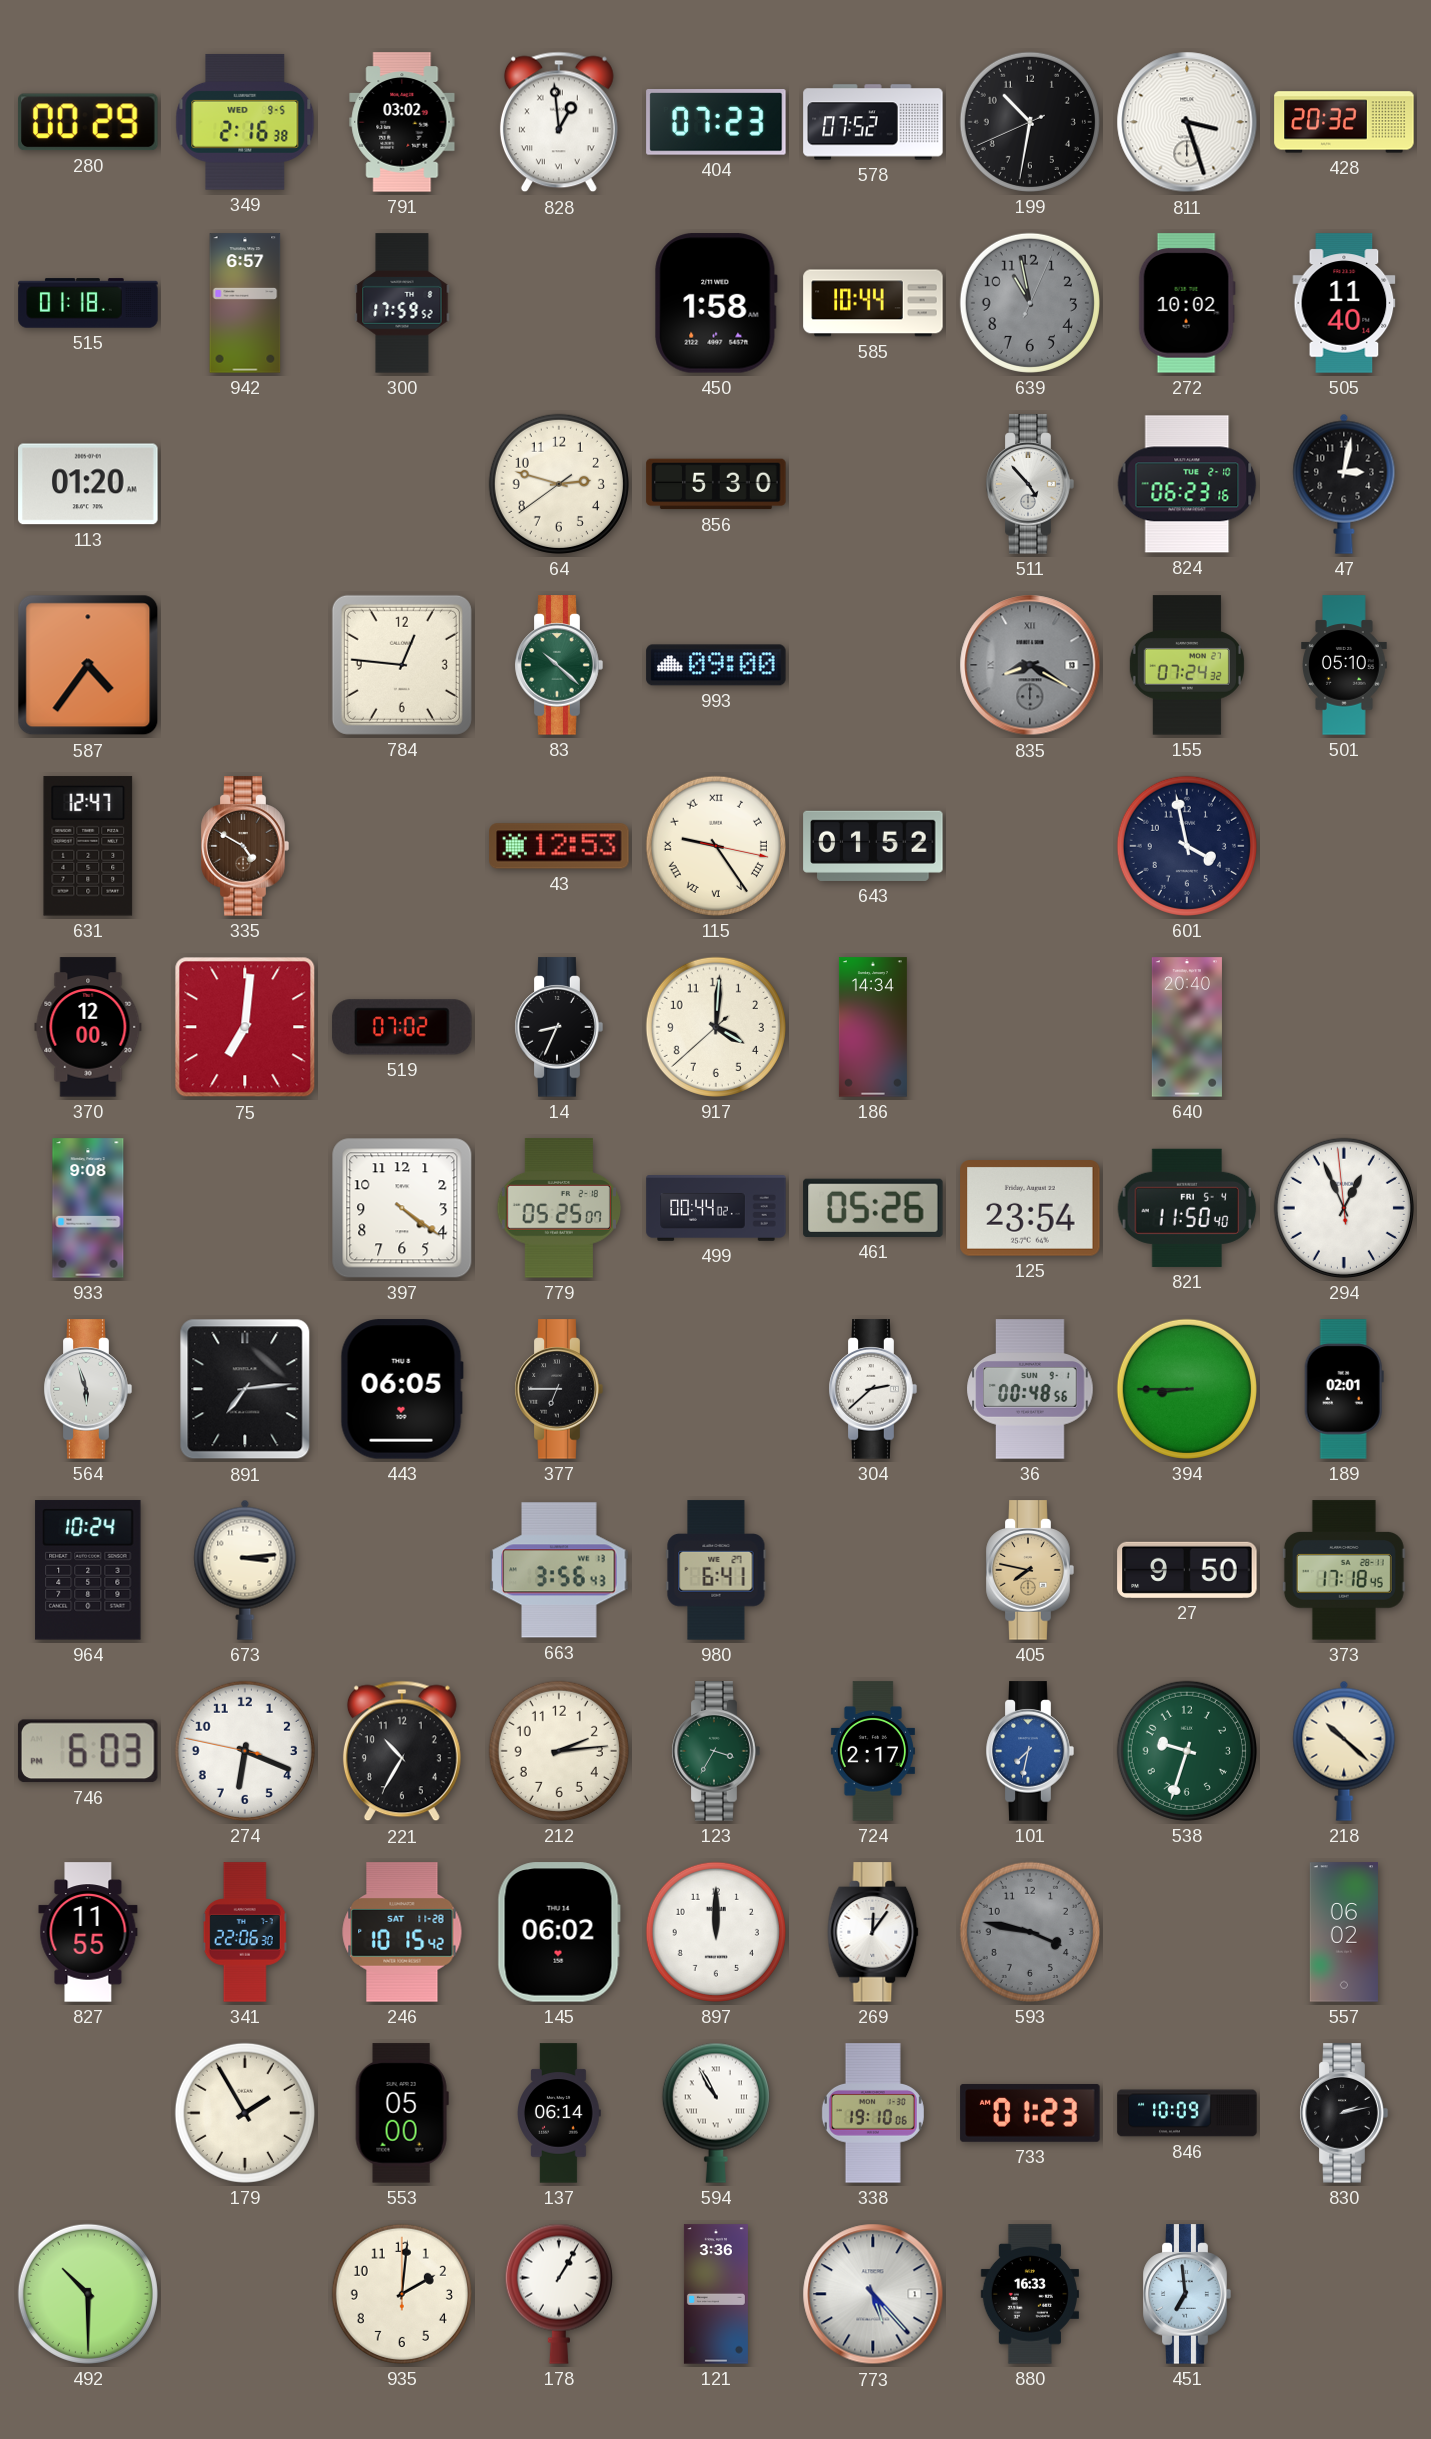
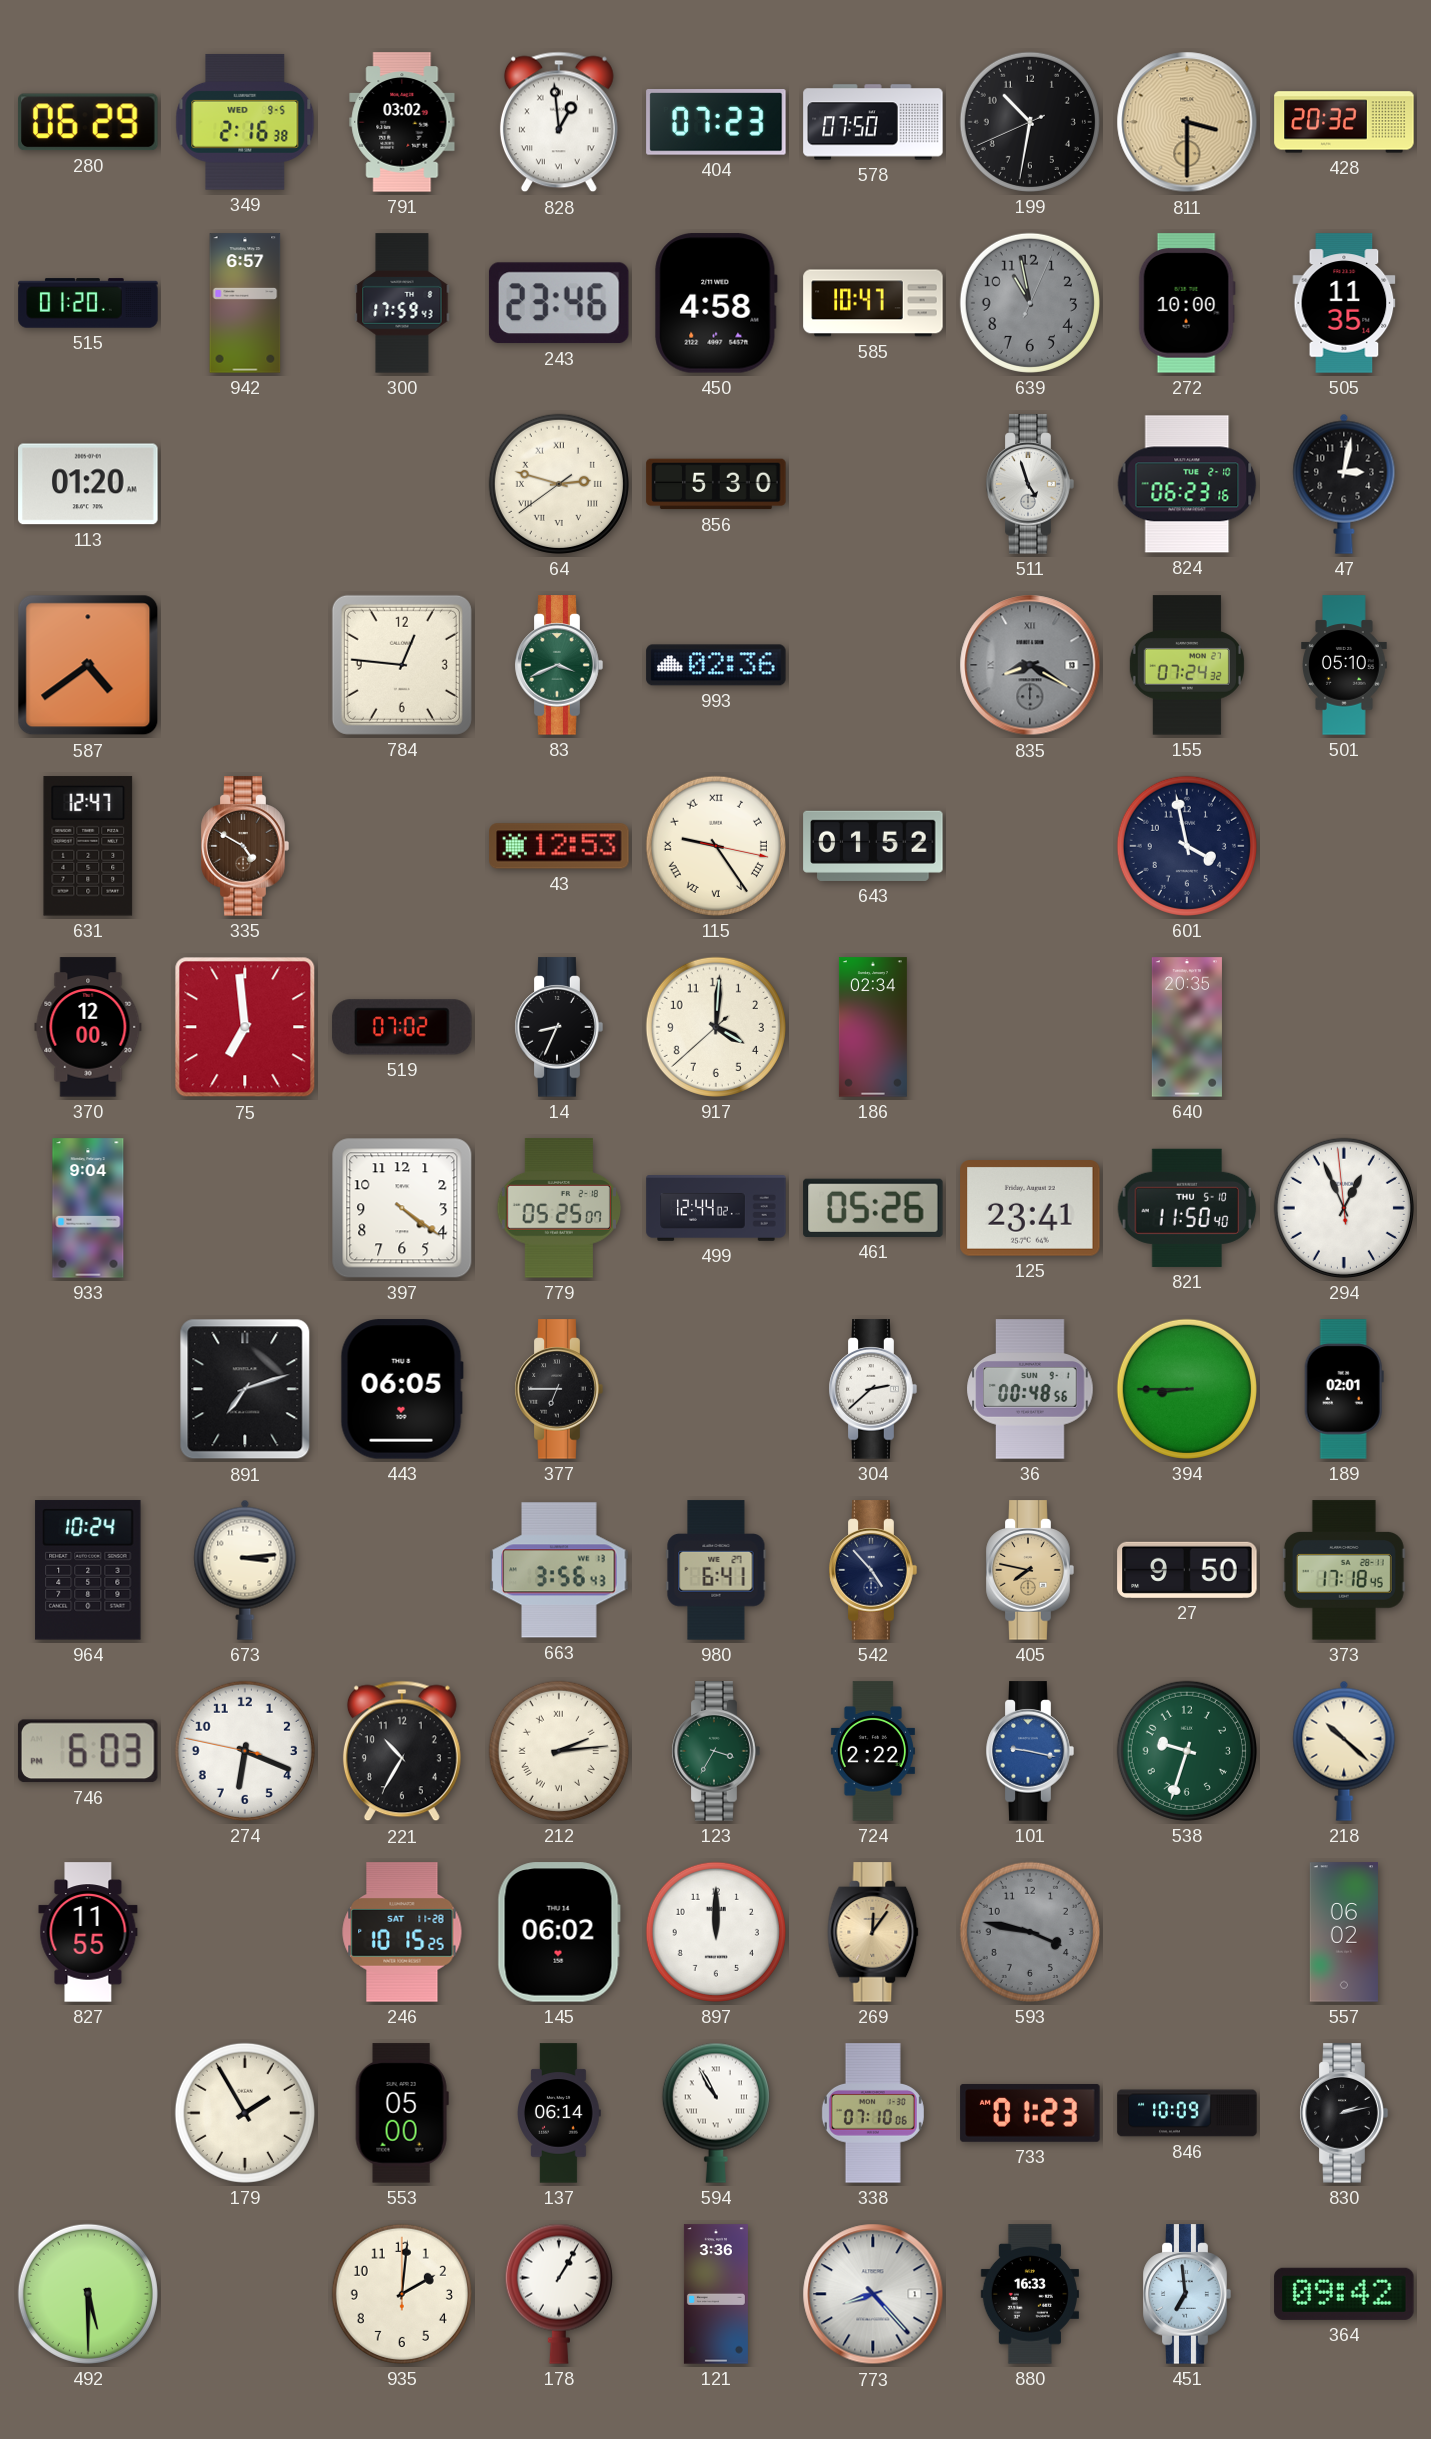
280: 00:29 -> 06:29 (88, 122)
578: 07:52 -> 07:50 (873, 122)
811: 3:27 -> 3:30 (1187, 122)
811 dial: white -> champagne (1187, 122)
515: 01:18 -> 01:20 (88, 303)
300: 17:59:52 -> 17:59:43 (402, 303)
243: none -> 23:46 (559, 303)
450: 1:58 -> 4:58 (716, 303)
585: 10:44 -> 10:47 (873, 303)
272: 10:02 -> 10:00 (1187, 303)
505: 11:40 -> 11:35 (1344, 303)
64 numerals: Arabic -> Roman (559, 484)
511: 4:53 -> 4:57 (1030, 484)
587: 4:36 -> 4:39 (88, 665)
83: 10:22 -> 3:41 (559, 665)
993: 09:00 -> 02:36 (716, 665)
75: 7:01 -> 6:59 (245, 1027)
186: 14:34 -> 02:34 (873, 1027)
640: 20:40 -> 20:35 (1187, 1027)
933: 9:08 -> 9:04 (88, 1208)
499: 00:44 -> 12:44 (716, 1208)
125: 23:54 -> 23:41 (1030, 1209)
821 date: FRI 5-4 -> THU 5-10 (1187, 1208)
564: 5:57 -> none (88, 1389)
891: 7:14 -> 7:12 (245, 1389)
542: none -> 4:53 (873, 1570)
212 numerals: Arabic -> Roman (559, 1751)
724: 2:17 -> 2:22 (873, 1751)
101: 7:32 -> 9:17 (1030, 1751)
341: 22:06 -> none (245, 1932)
246: 10:15:42 -> 10:15:25 (402, 1932)
269 dial: white -> champagne (873, 1932)
338: 19:10 -> 07:10 (873, 2113)
492: 10:30 -> 5:30 (88, 2294)
773: 5:23 -> 8:23 (873, 2294)
364: none -> 09:42 (1344, 2294)
